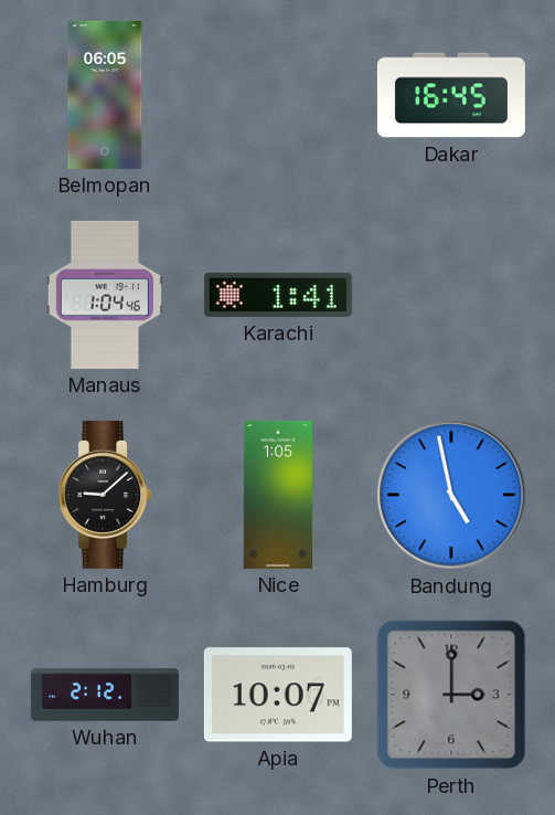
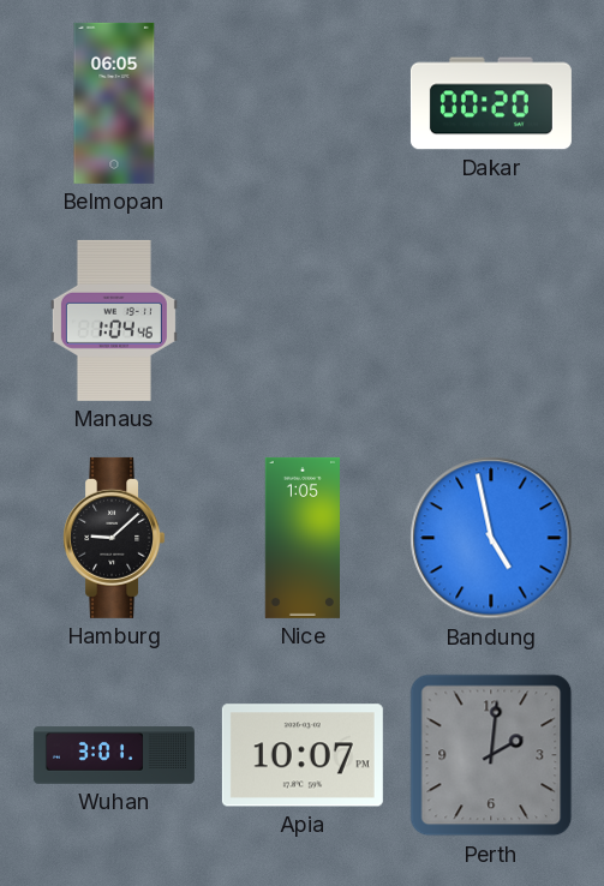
Dakar: 16:45 -> 00:20 (491, 103)
Karachi: 1:41 -> none (278, 295)
Wuhan: 2:12 -> 3:01 (114, 755)
Perth: 3:00 -> 2:01 (491, 755)
